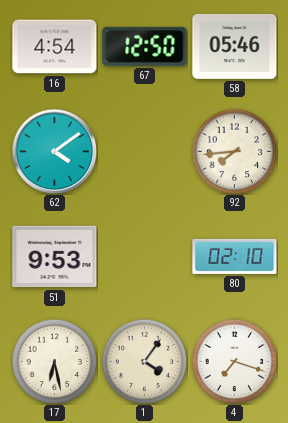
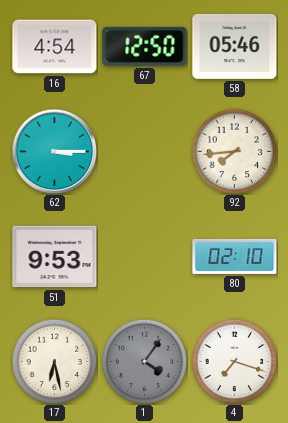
62: 4:09 -> 3:15 (54, 151)
1 dial: cream -> grey (144, 361)
